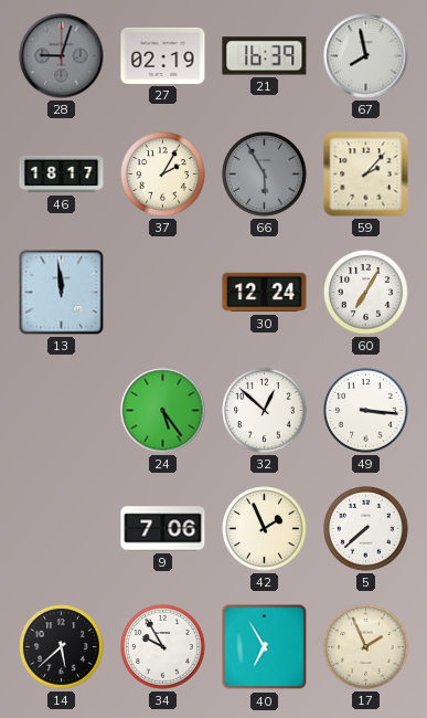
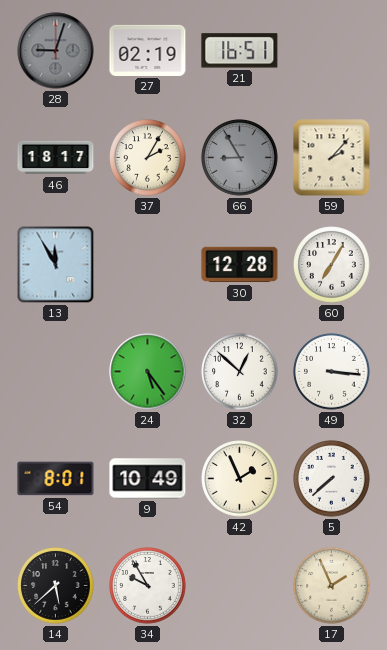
21: 16:39 -> 16:51 (240, 51)
67: 7:58 -> none (366, 56)
66: 5:55 -> 8:55 (240, 158)
13: 11:59 -> 11:55 (56, 265)
30: 12:24 -> 12:28 (240, 265)
54: none -> 8:01 (56, 479)
9: 7:06 -> 10:49 (148, 479)
40: 6:55 -> none (265, 647)
